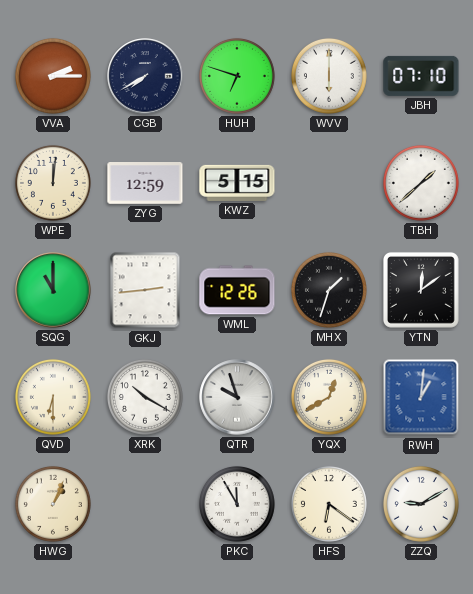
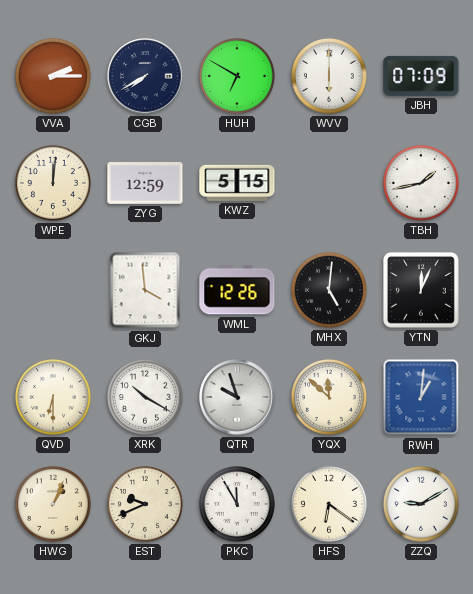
HUH: 6:48 -> 6:50 (237, 76)
JBH: 07:10 -> 07:09 (421, 76)
TBH: 1:38 -> 1:43 (421, 183)
SQG: 11:00 -> none (53, 290)
GKJ: 2:44 -> 3:59 (145, 290)
MHX: 1:33 -> 5:01 (329, 290)
YTN: 12:09 -> 12:04 (421, 290)
YQX: 12:40 -> 11:52 (329, 397)
EST: none -> 9:41 (145, 504)
